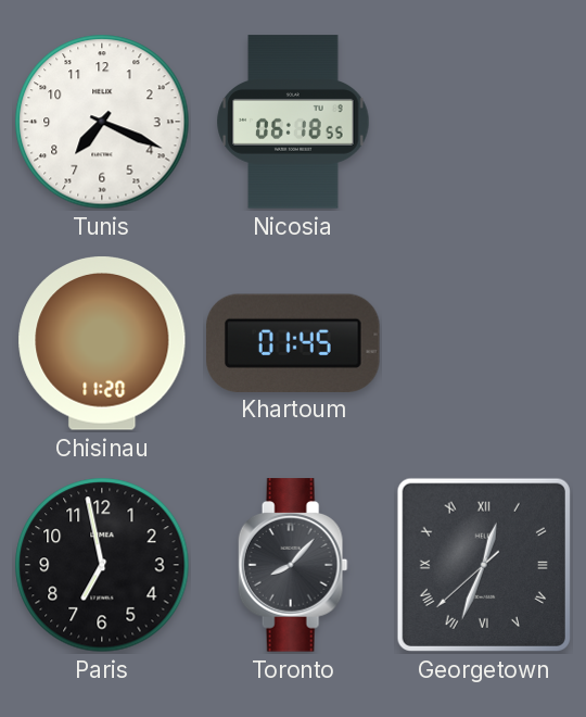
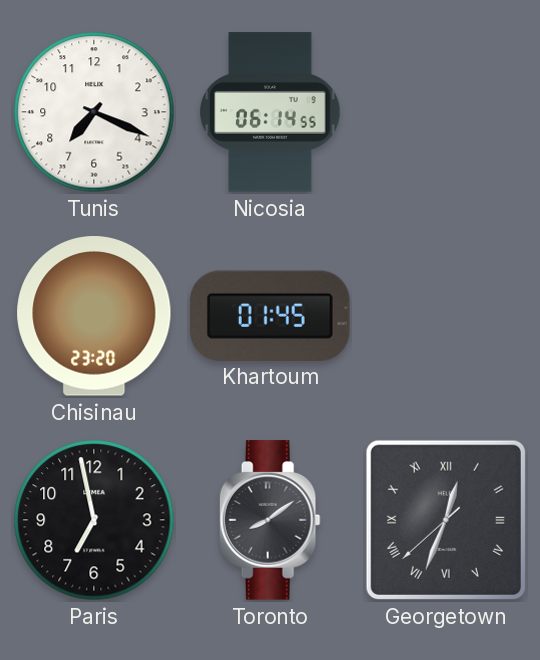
Nicosia: 06:18 -> 06:14 (270, 112)
Chisinau: 11:20 -> 23:20 (94, 316)
Toronto: 8:07 -> 8:09 (270, 520)
